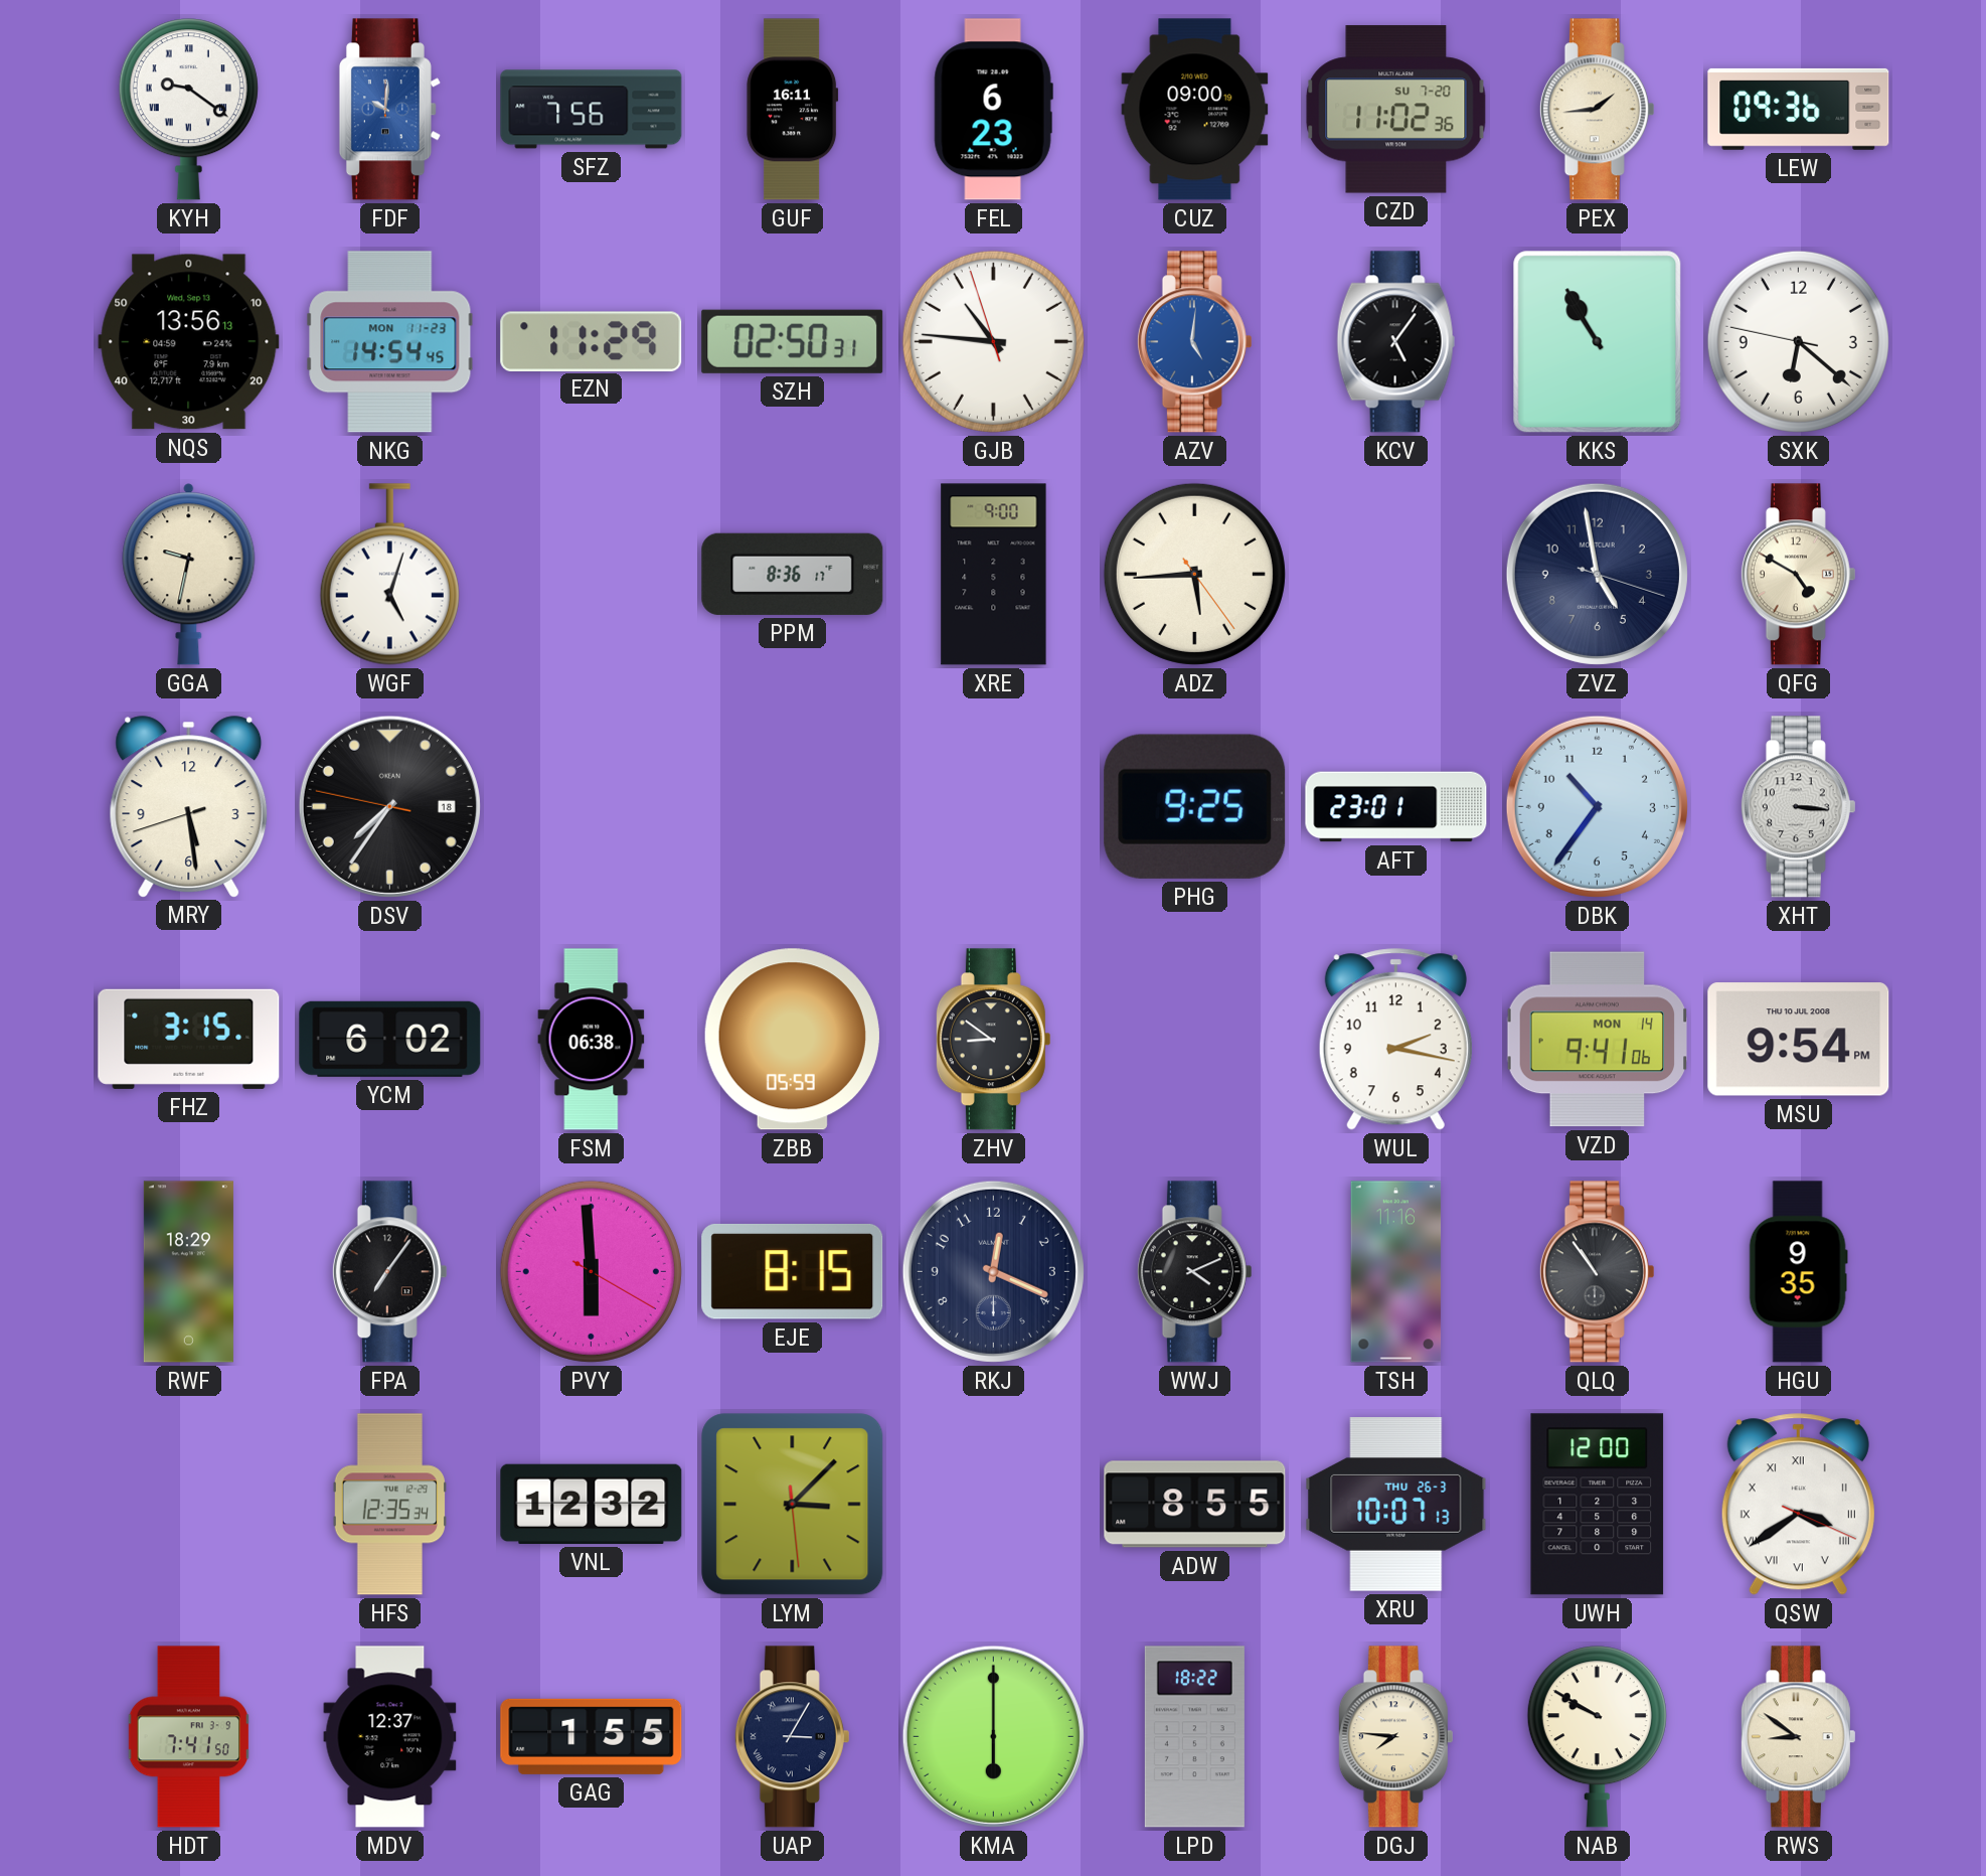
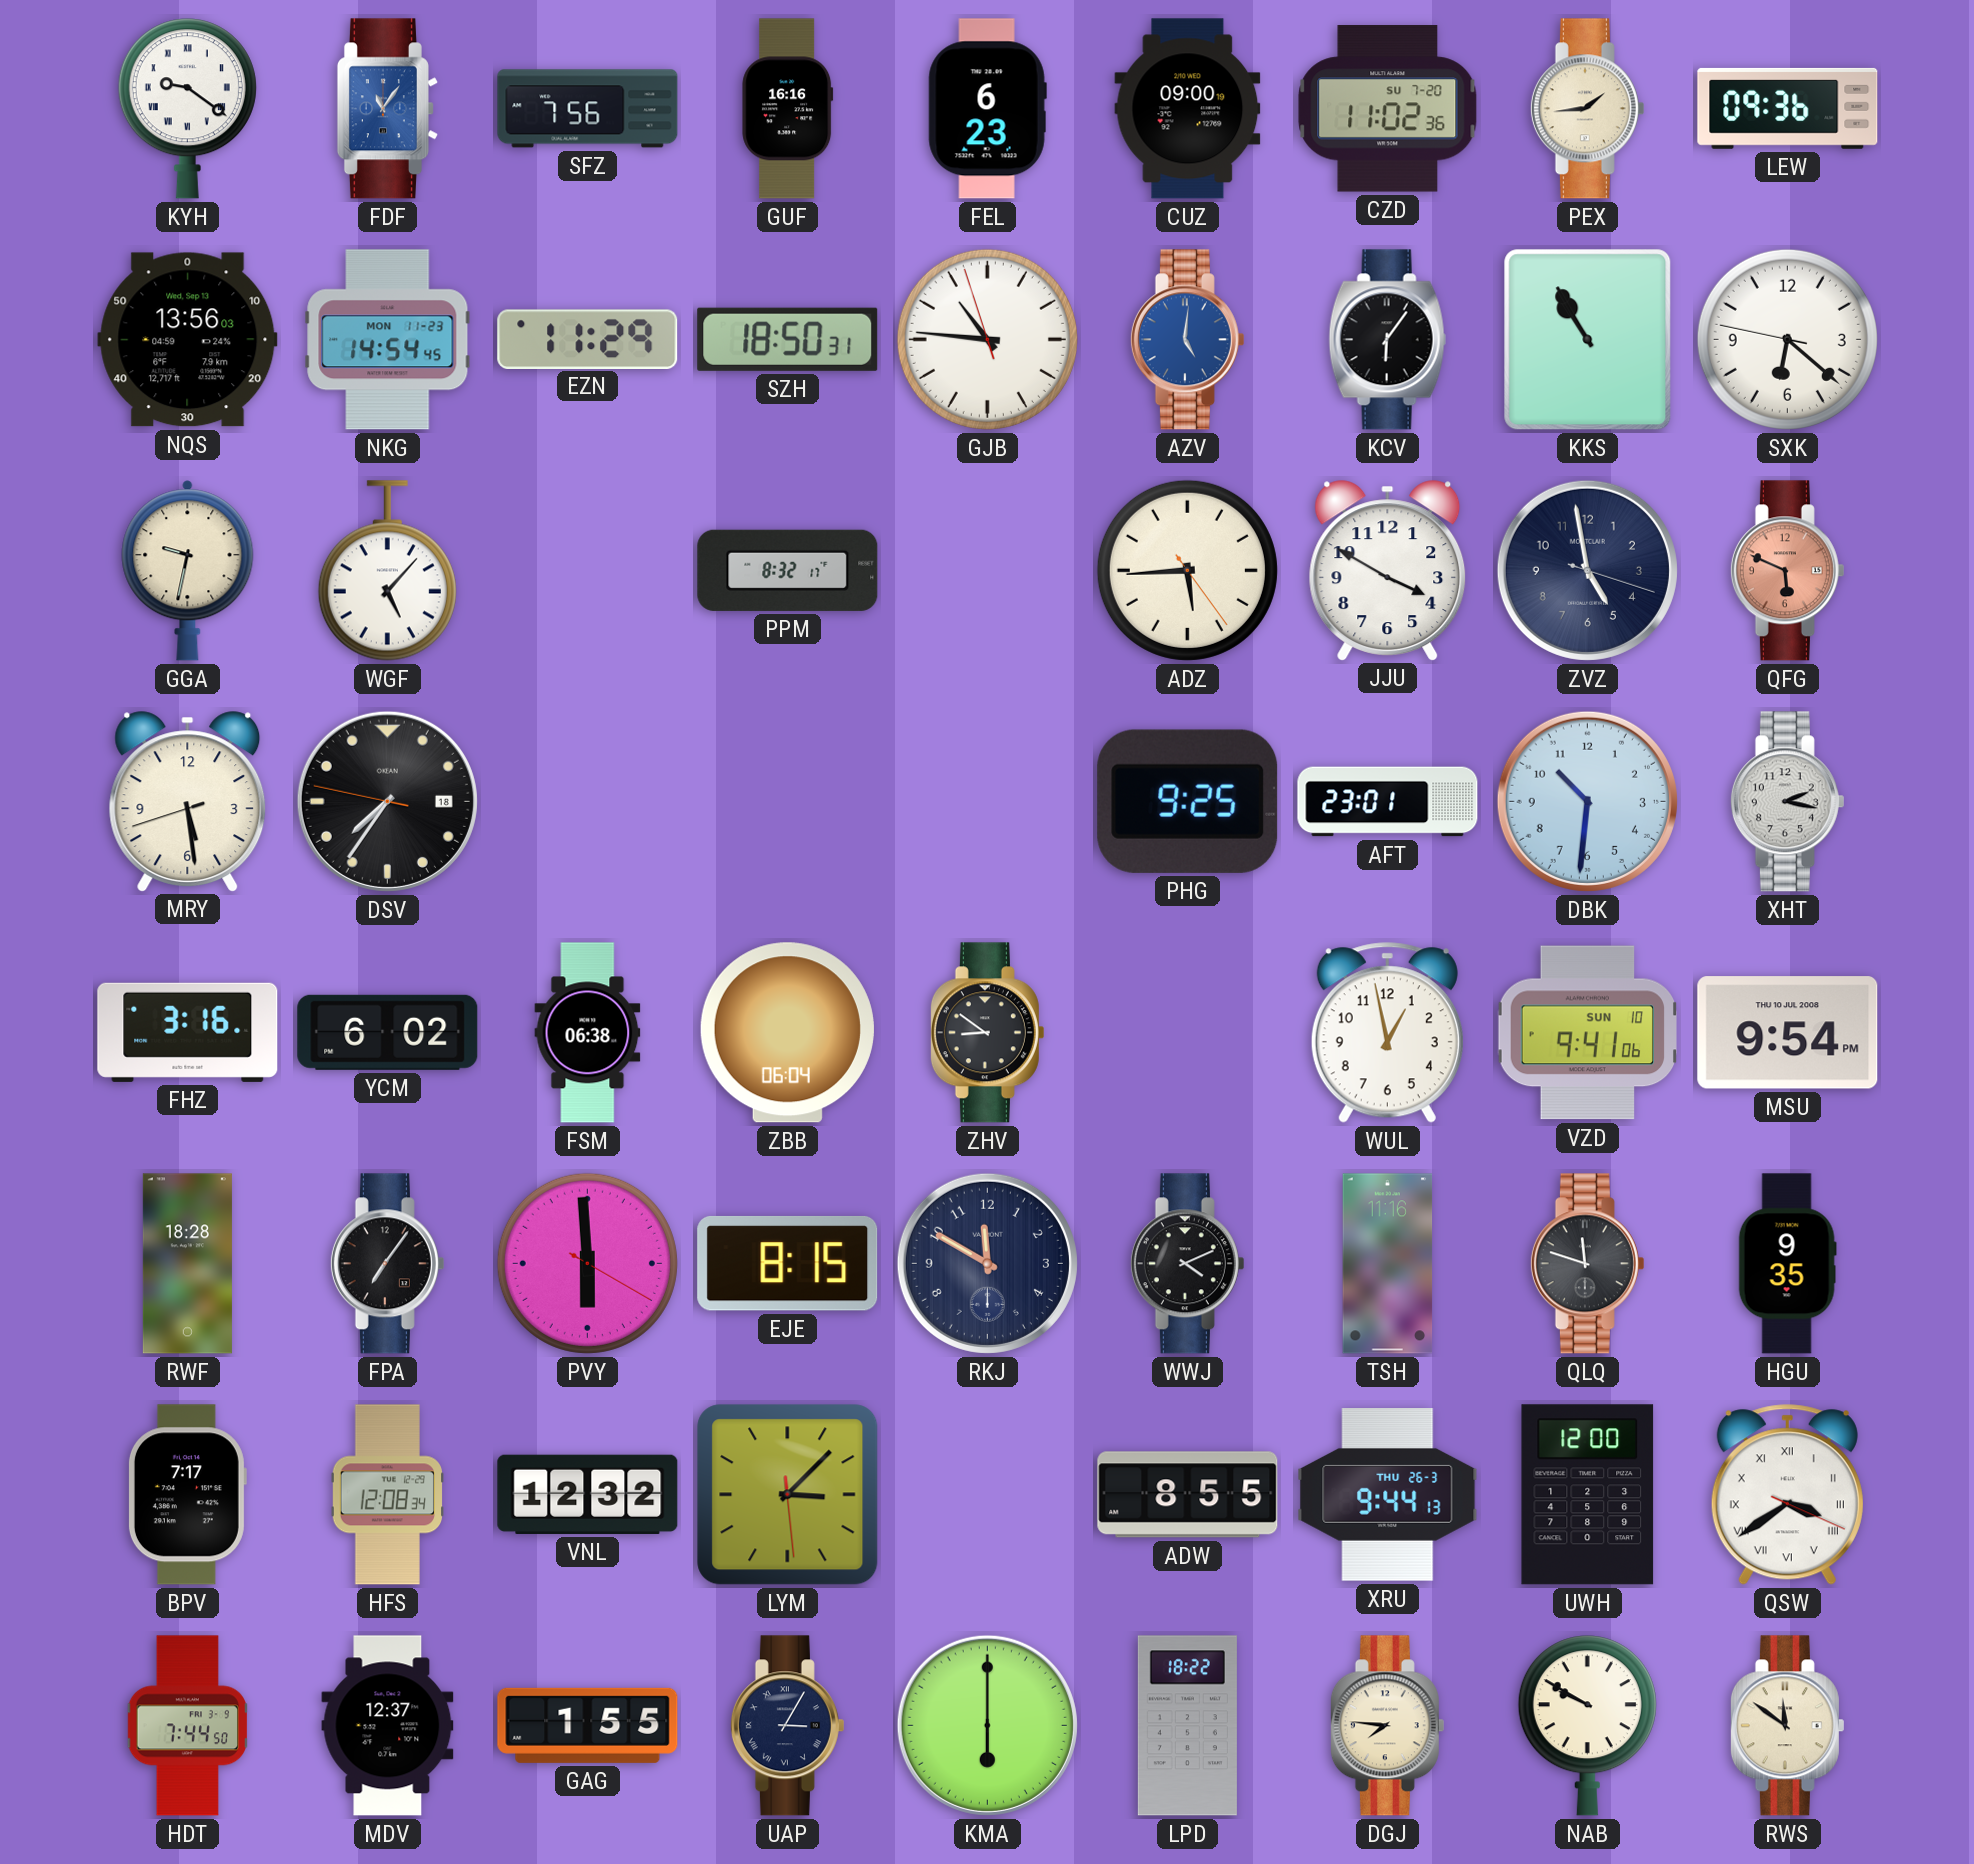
FDF: 10:01 -> 11:06 (387, 109)
GUF: 16:11 -> 16:16 (788, 109)
NQS: 13:56:13 -> 13:56:03 (188, 340)
SZH: 02:50 -> 18:50 (788, 339)
KCV: 5:06 -> 6:06 (1388, 340)
WGF: 5:03 -> 5:07 (387, 571)
PPM: 8:36 -> 8:32 (788, 570)
XRE: 9:00 -> none (994, 575)
JJU: none -> 3:50 (1388, 570)
QFG: 4:50 -> 5:49 (1787, 571)
QFG dial: cream -> salmon (1787, 571)
DBK: 10:36 -> 10:31 (1587, 801)
XHT: 3:16 -> 2:17 (1787, 802)
FHZ: 3:15 -> 3:16 (188, 1032)
ZBB: 05:59 -> 06:04 (787, 1033)
WUL: 2:17 -> 12:58 (1387, 1033)
VZD date: MON 14 -> SUN 10 (1587, 1033)
RWF: 18:29 -> 18:28 (187, 1264)
RKJ: 12:19 -> 11:50 (987, 1263)
QLQ: 10:54 -> 11:48 (1587, 1264)
BPV: none -> 7:17 (187, 1495)
HFS: 12:35 -> 12:08 (387, 1495)
XRU: 10:07 -> 9:44 (1388, 1495)
HDT: 7:41 -> 7:44 (187, 1726)
RWS: 8:51 -> 11:51 (1787, 1726)
